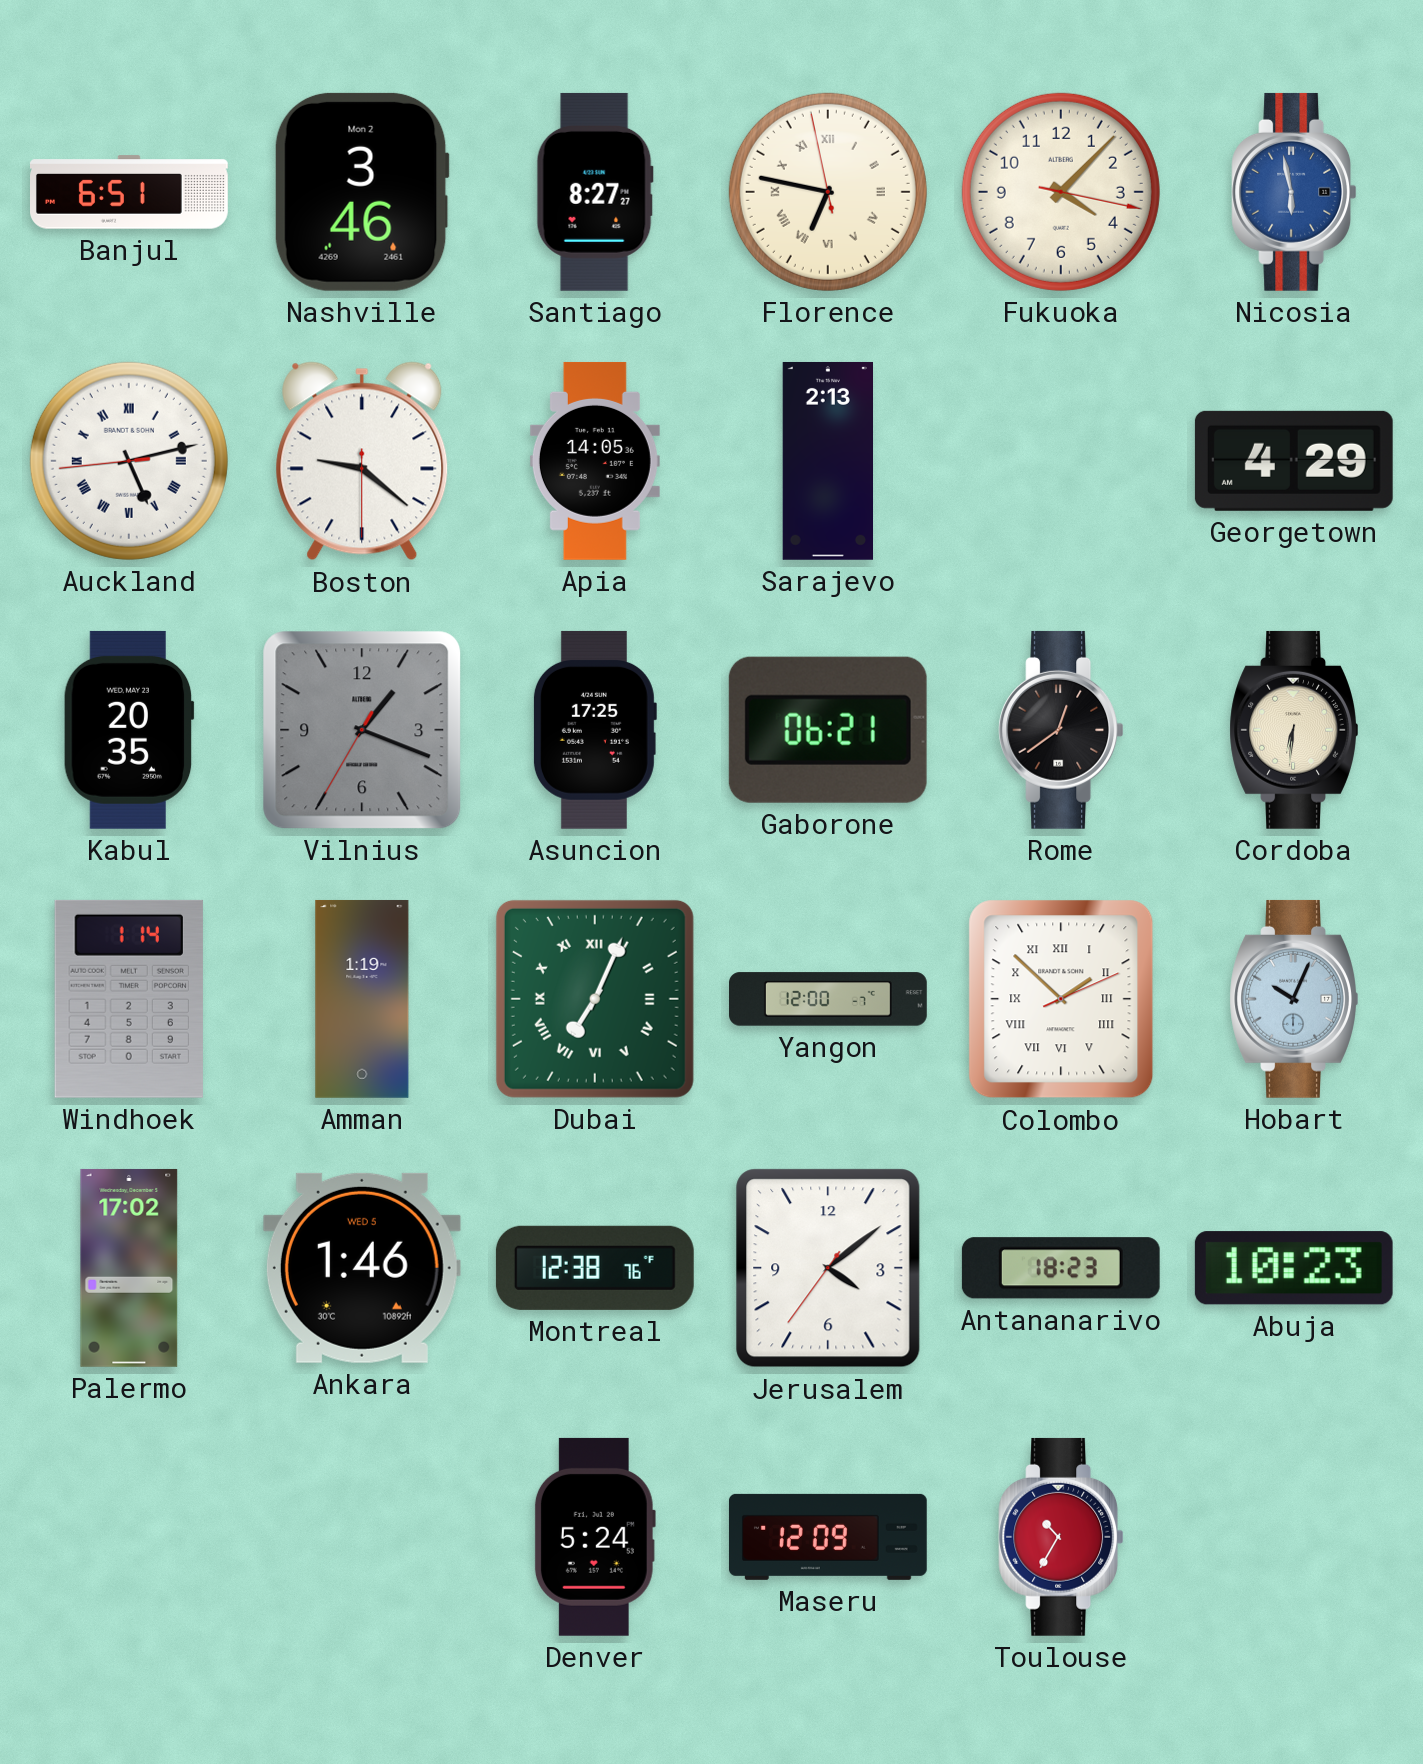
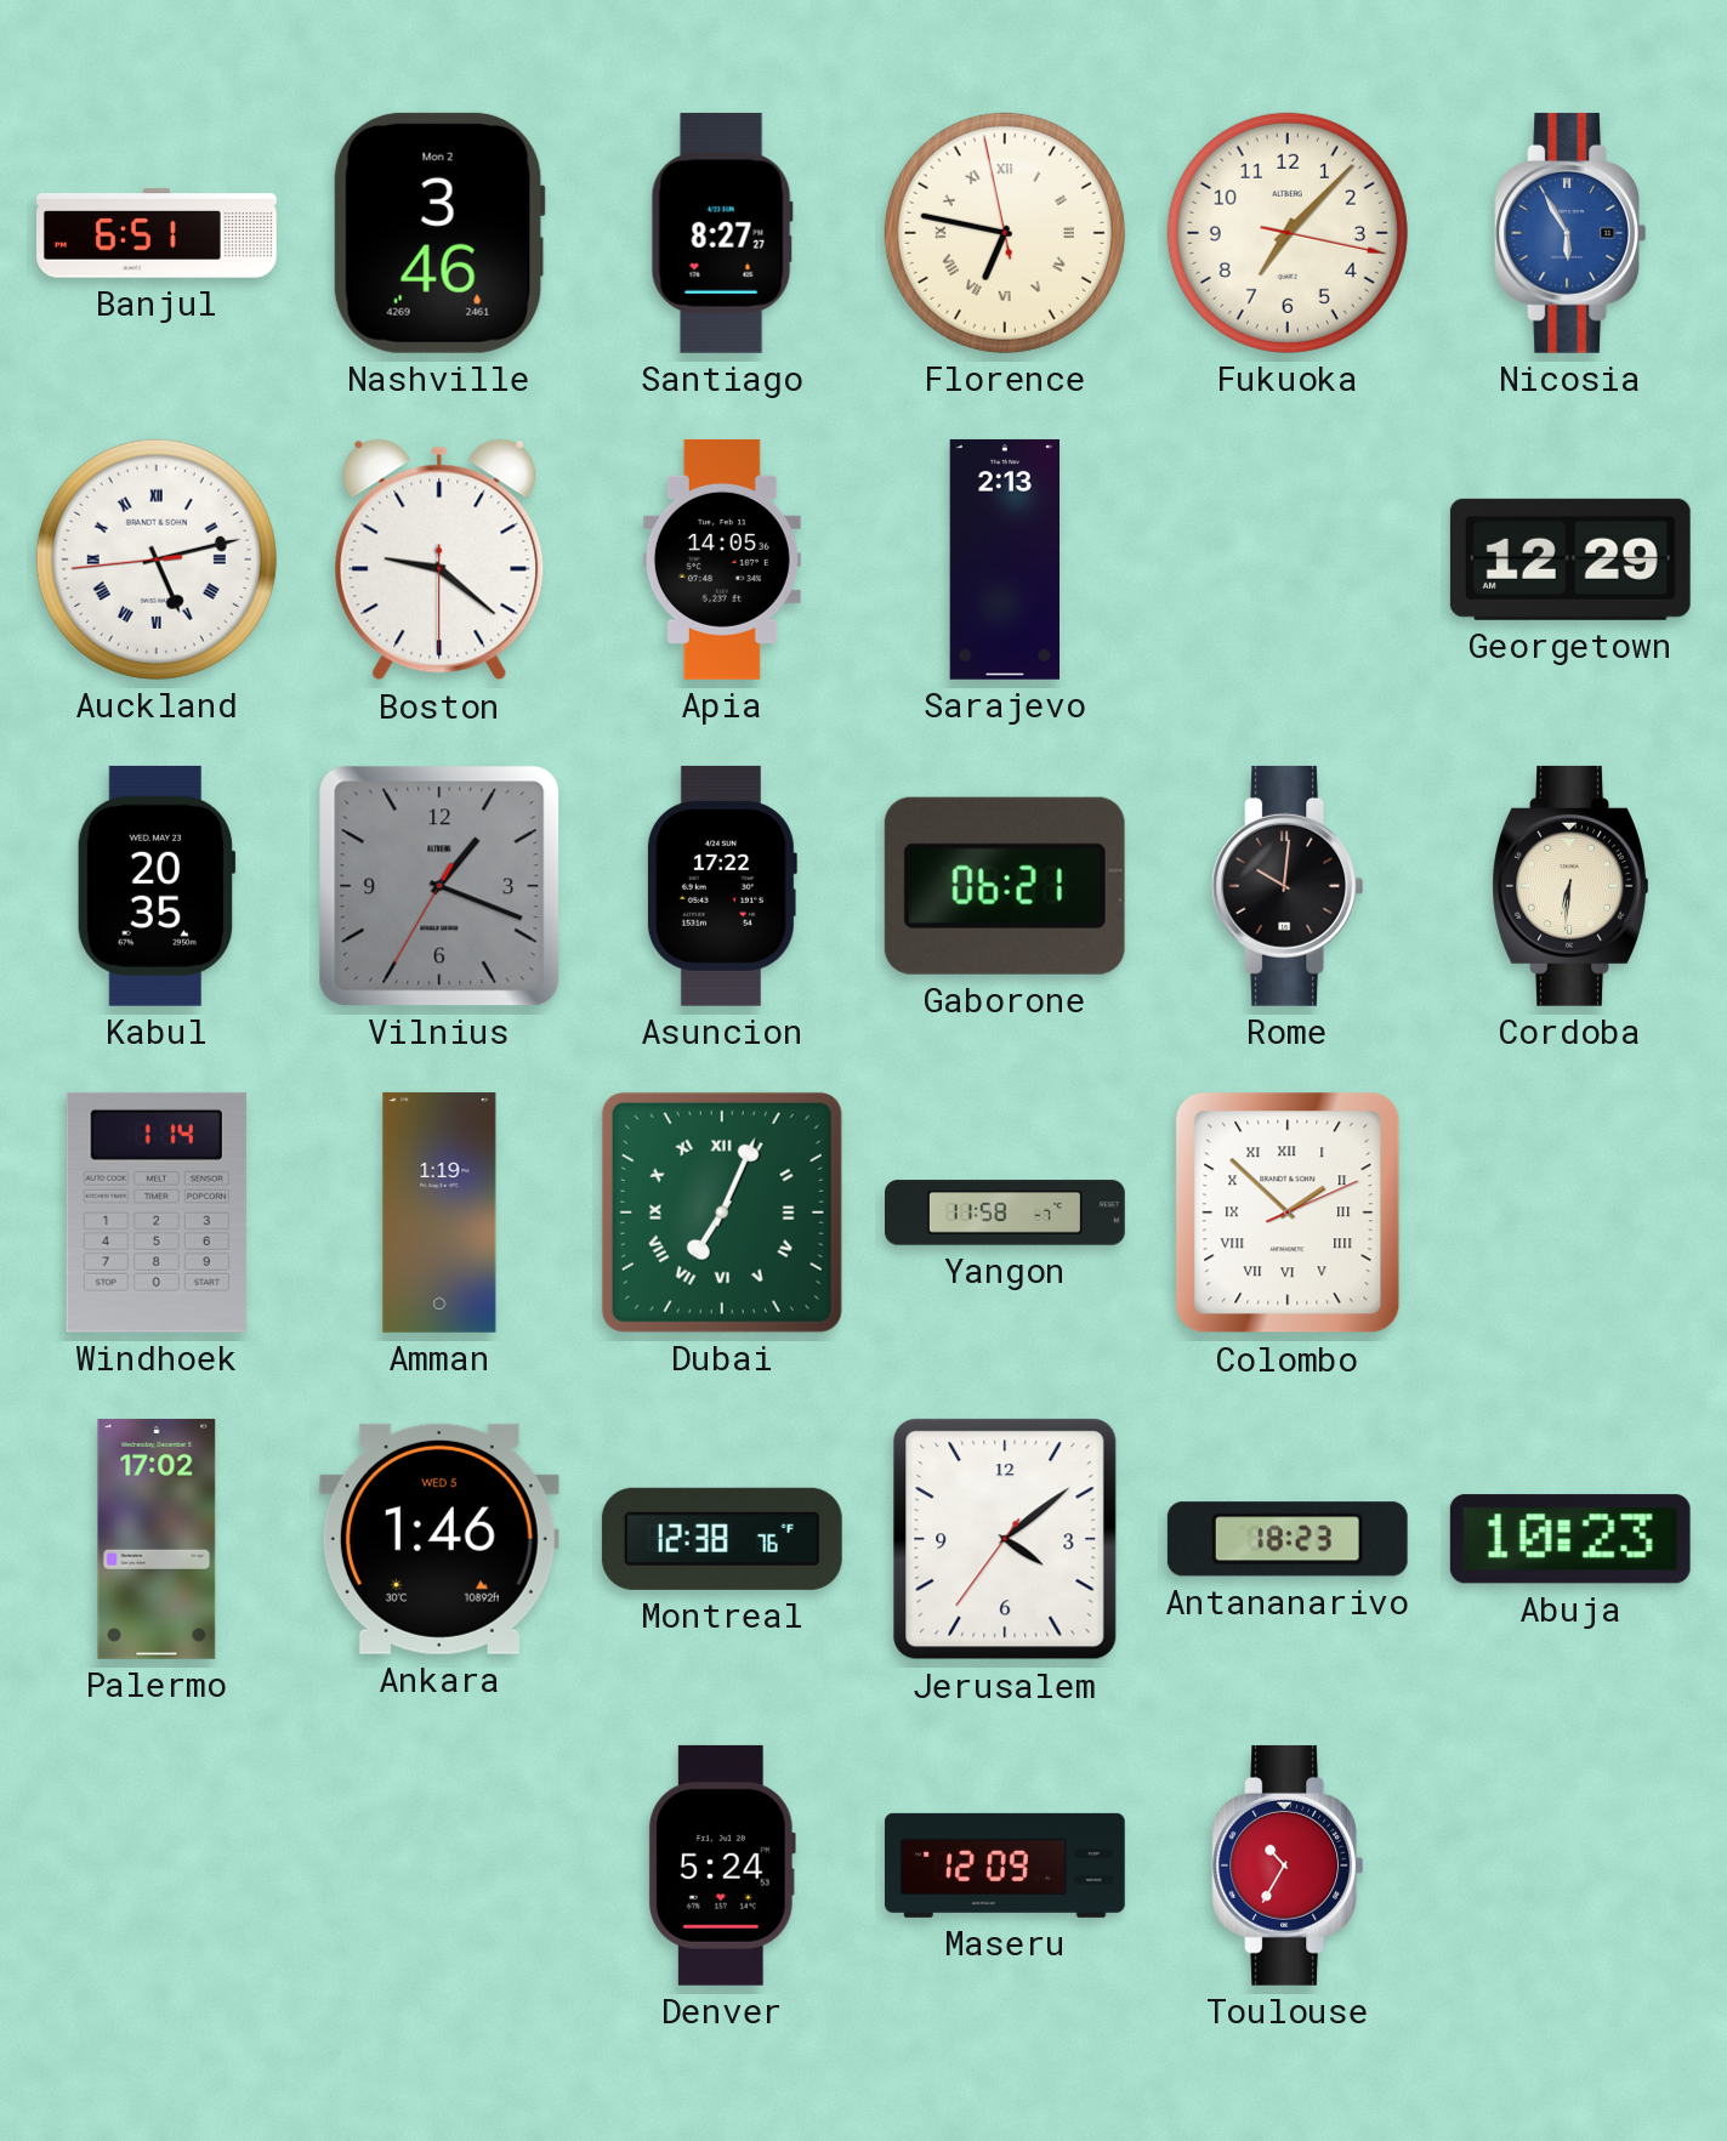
Fukuoka: 4:07 -> 7:07 (1288, 233)
Nicosia: 5:58 -> 5:55 (1570, 233)
Georgetown: 4:29 -> 12:29 (1570, 560)
Asuncion: 17:25 -> 17:22 (721, 886)
Rome: 12:39 -> 10:01 (1288, 886)
Yangon: 12:00 -> 11:58 (1006, 1213)
Hobart: 10:04 -> none (1294, 999)
